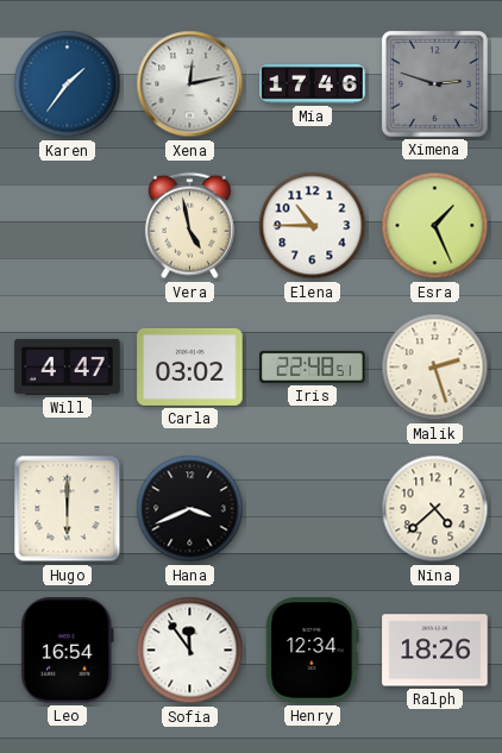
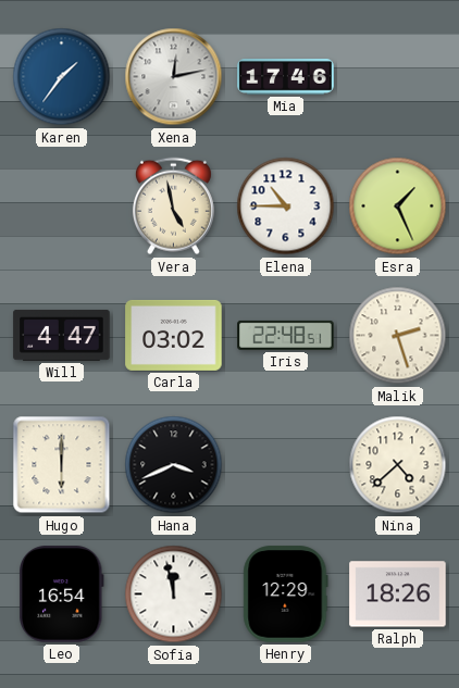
Ximena: 2:48 -> none (434, 83)
Sofia: 11:54 -> 11:58 (174, 595)
Henry: 12:34 -> 12:29 (286, 595)
